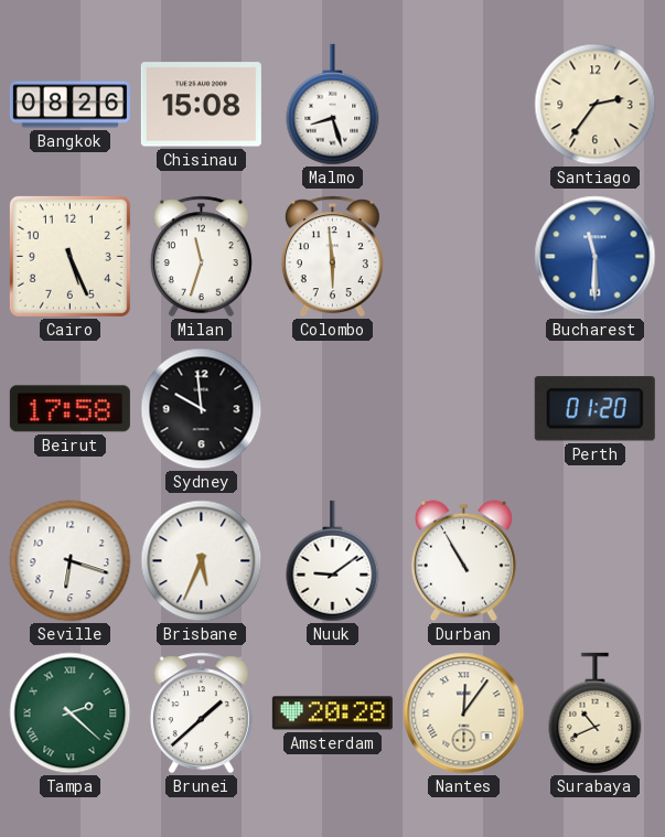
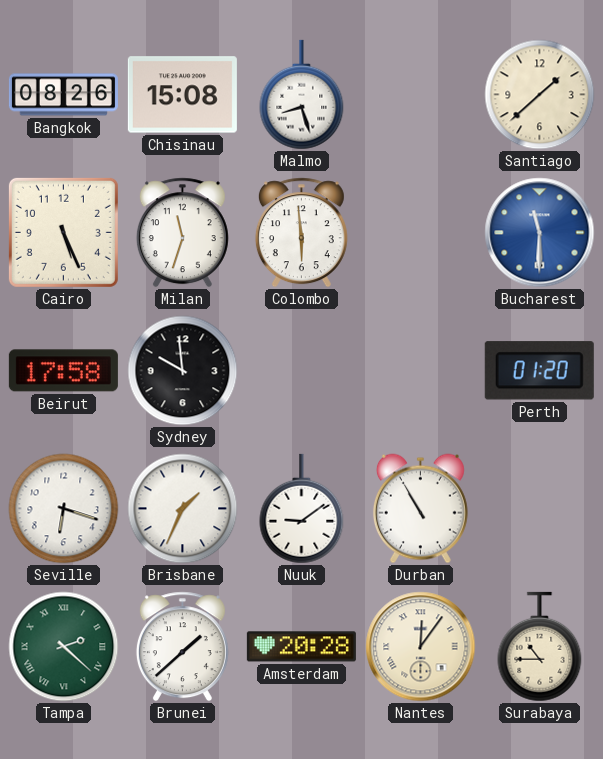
Santiago: 2:36 -> 1:38 (540, 95)
Brisbane: 5:34 -> 1:34 (183, 509)
Surabaya: 10:41 -> 10:45 (540, 647)
